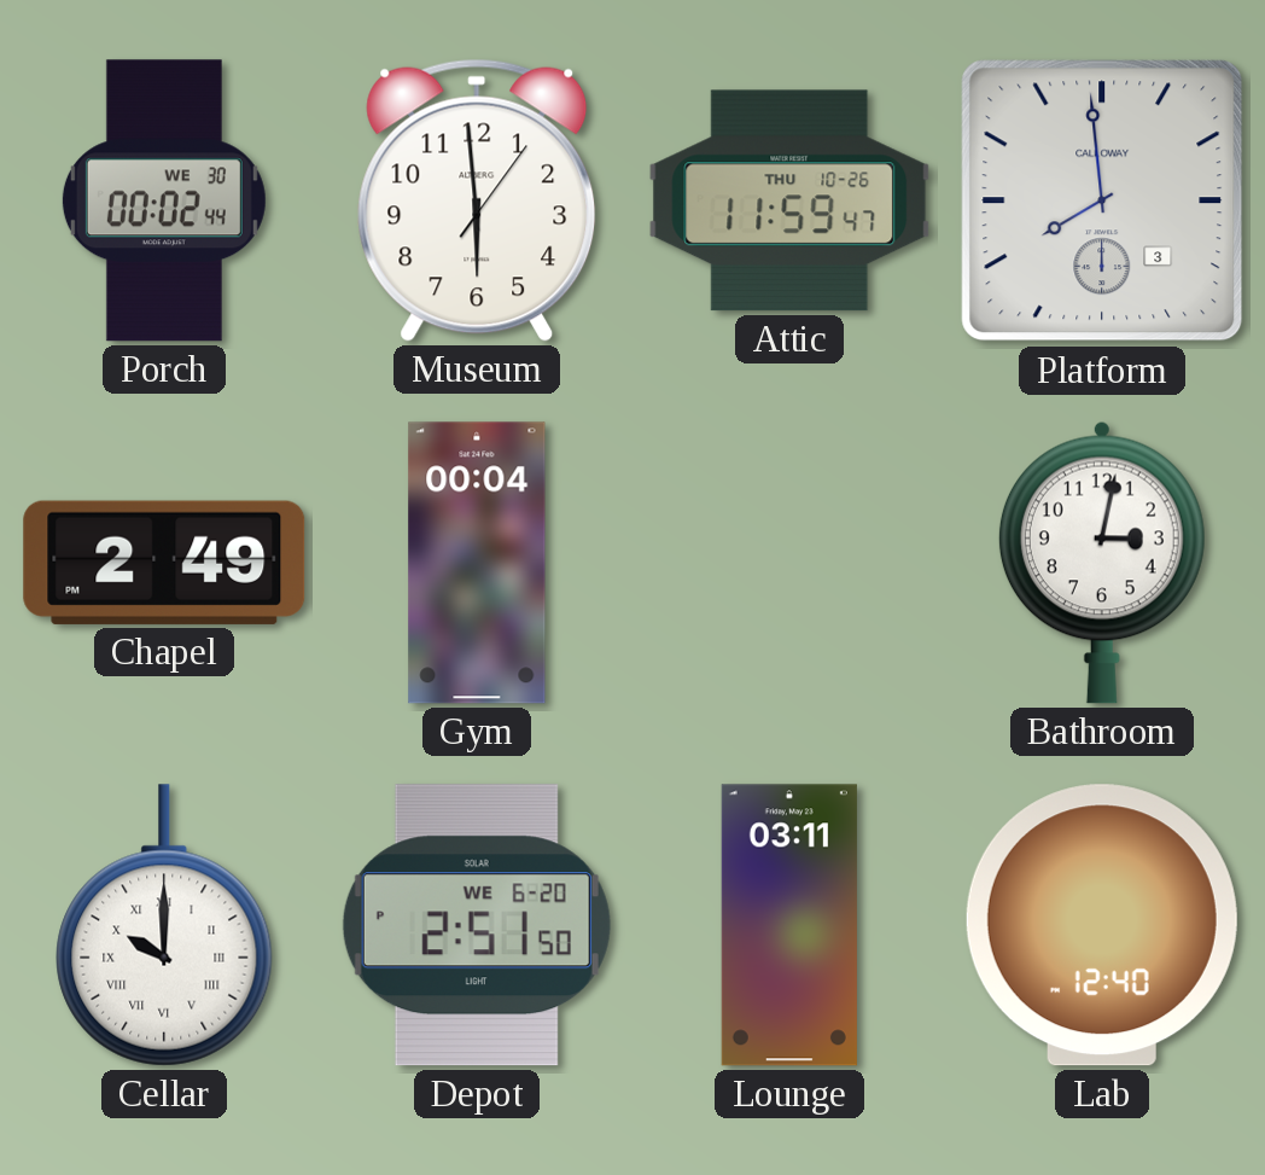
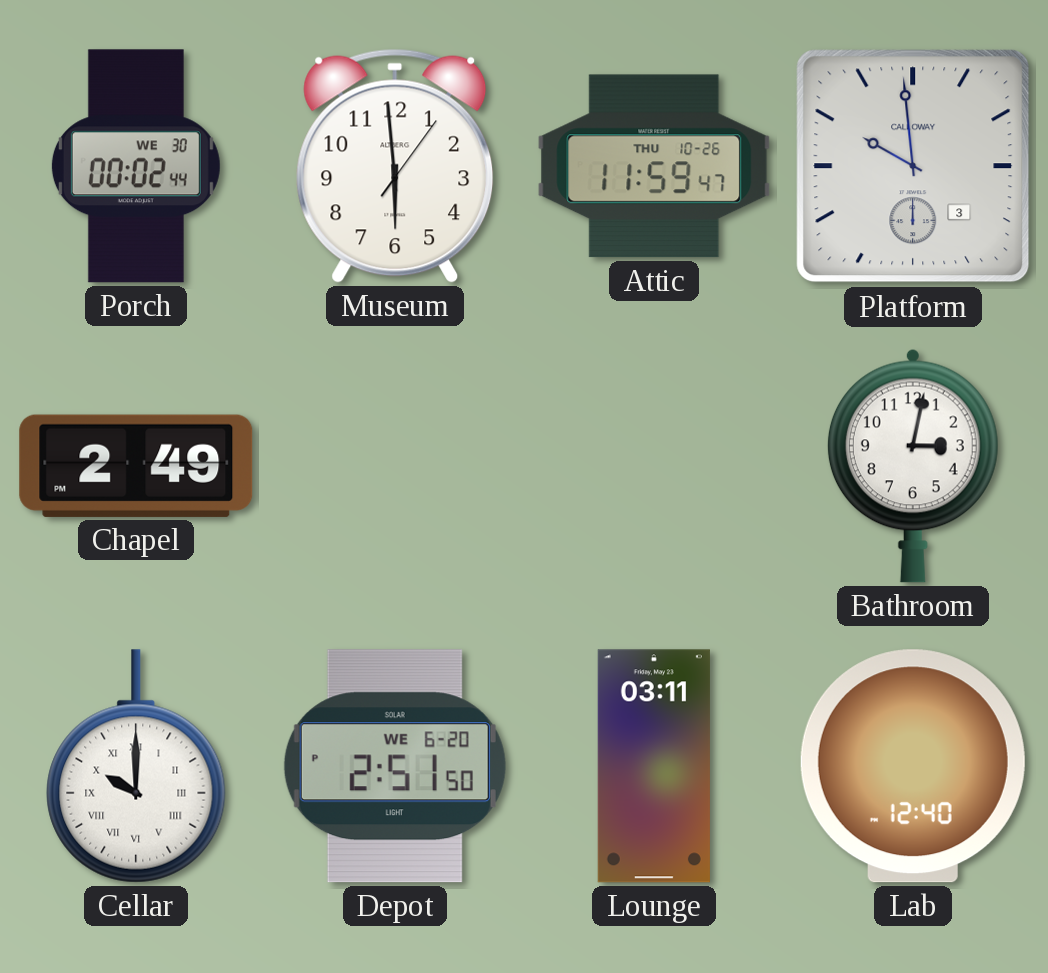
Platform: 7:59 -> 9:59 (913, 166)
Gym: 00:04 -> none (477, 563)
